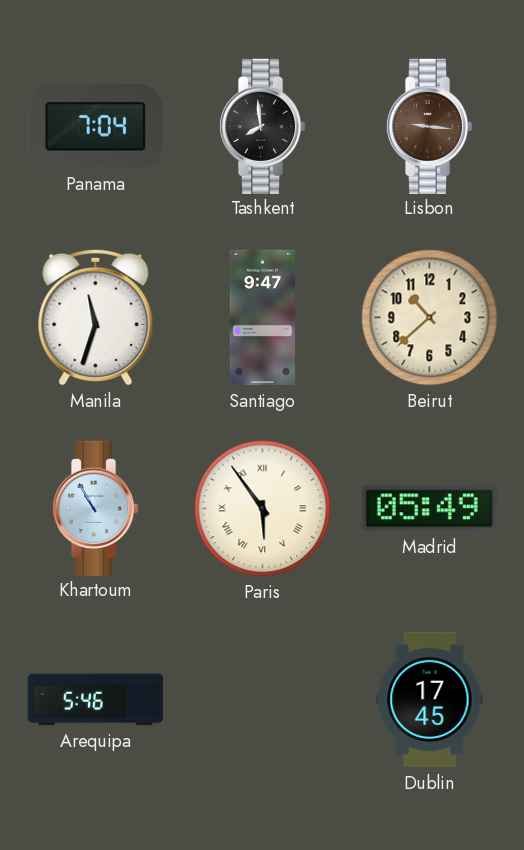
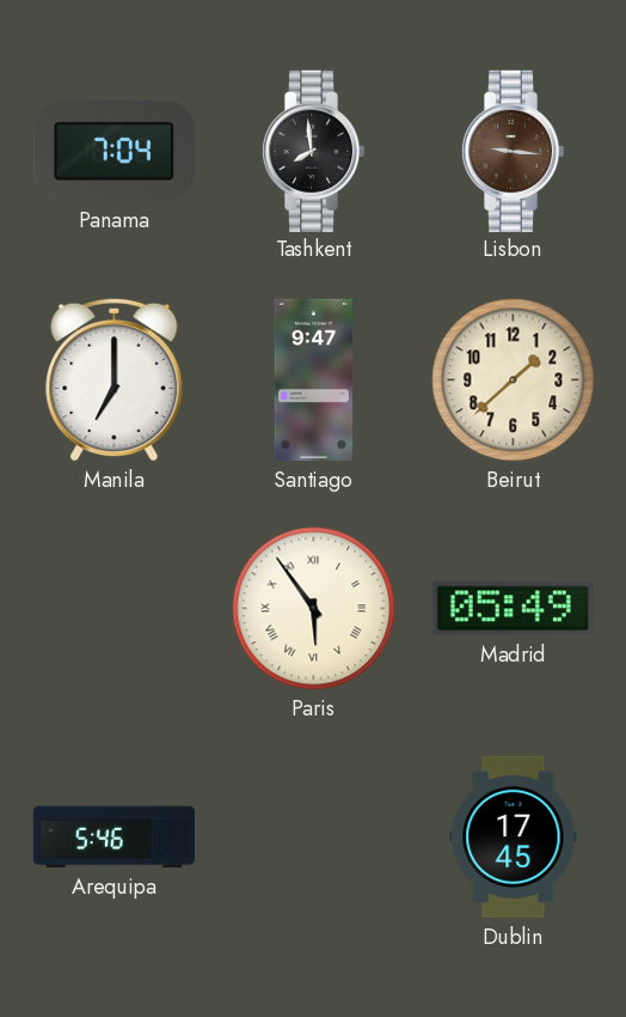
Manila: 11:33 -> 7:00 (115, 379)
Beirut: 10:38 -> 1:38 (514, 380)
Khartoum: 10:55 -> none (95, 508)
